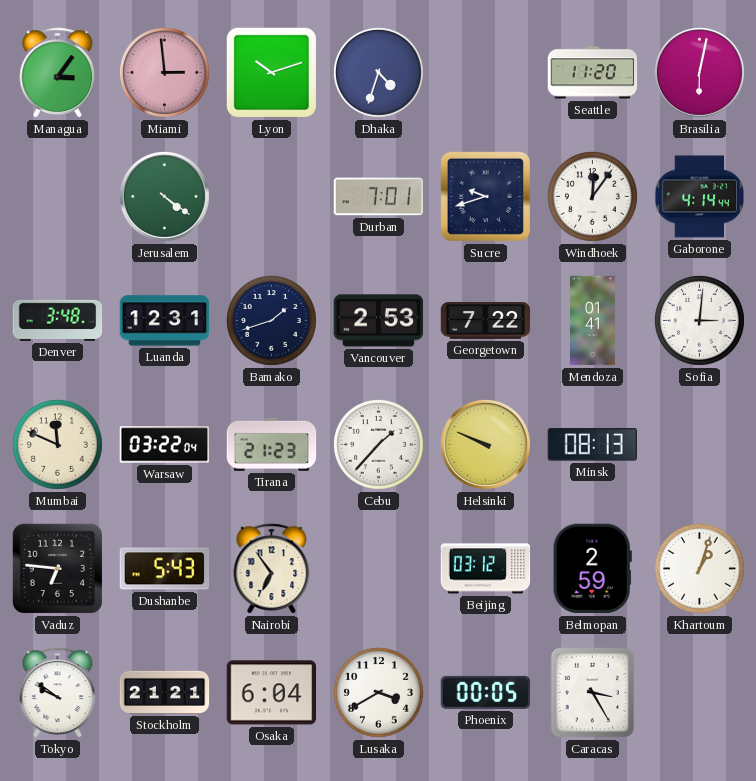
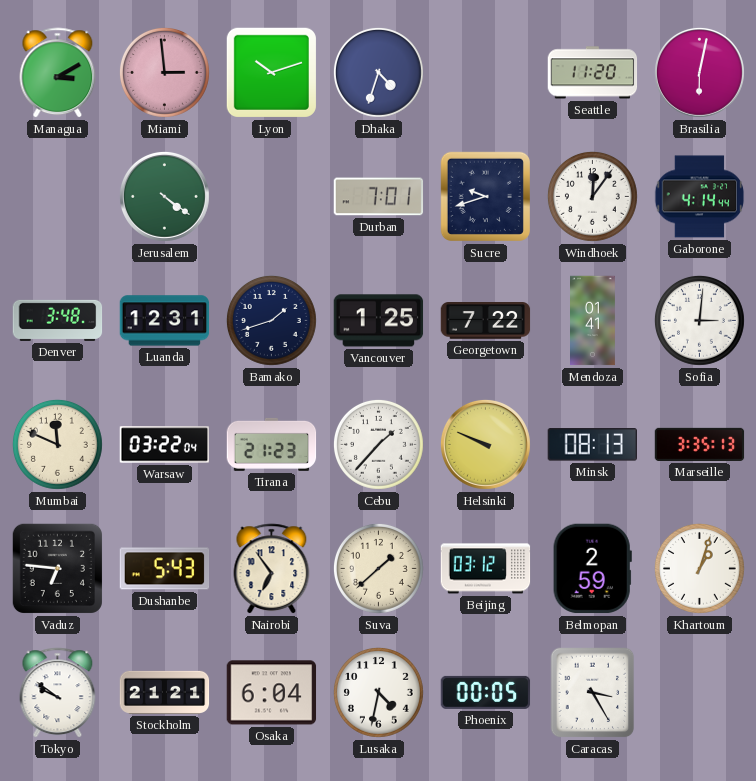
Managua: 3:06 -> 3:10 (58, 73)
Vancouver: 2:53 -> 1:25 (379, 321)
Marseille: none -> 3:35 (700, 444)
Suva: none -> 1:38 (378, 568)
Lusaka: 3:40 -> 4:32 (378, 692)
